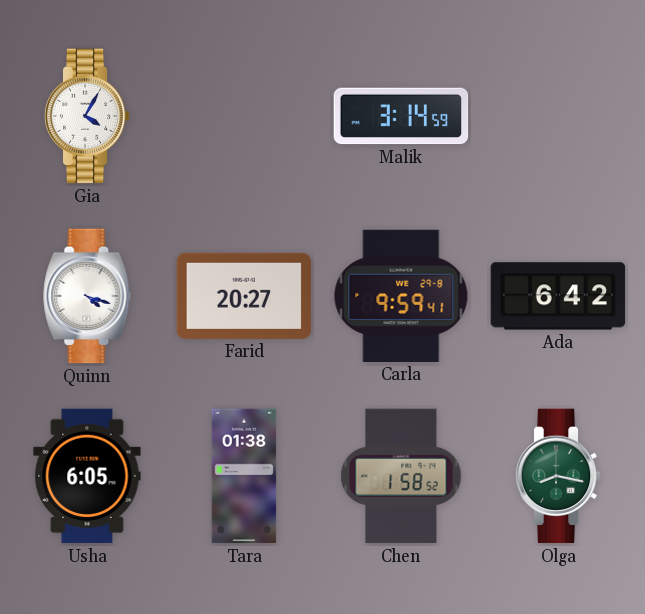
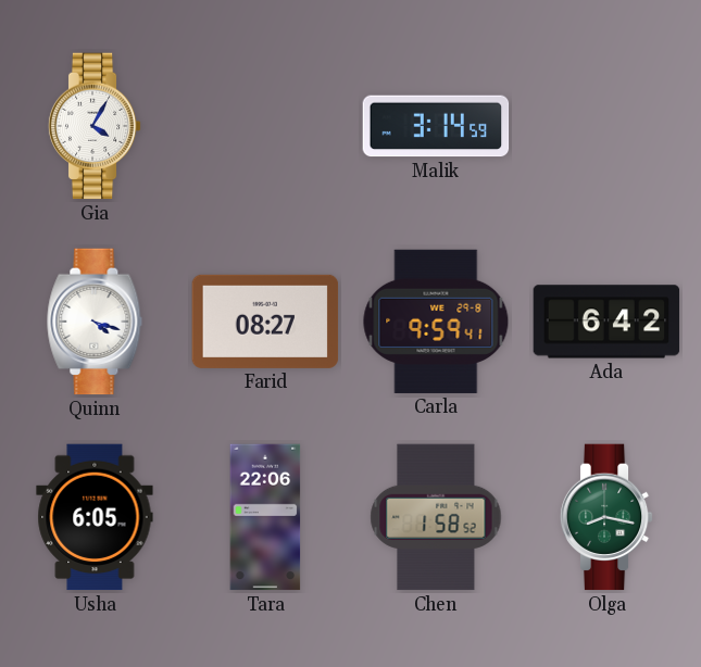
Farid: 20:27 -> 08:27 (265, 322)
Tara: 01:38 -> 22:06 (265, 517)
